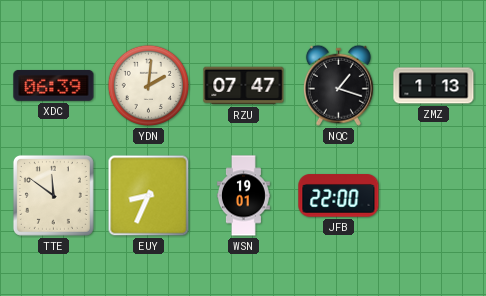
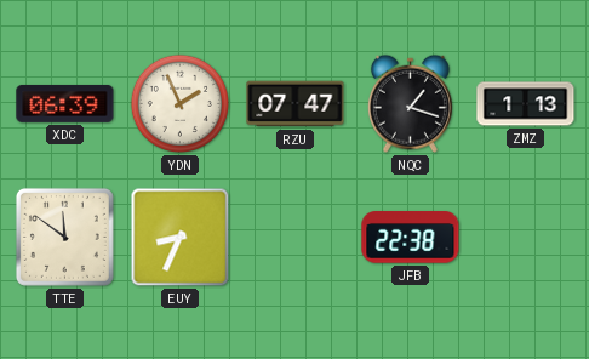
YDN: 2:01 -> 1:56 (179, 103)
WSN: 19:01 -> none (244, 196)
JFB: 22:00 -> 22:38 (411, 238)
